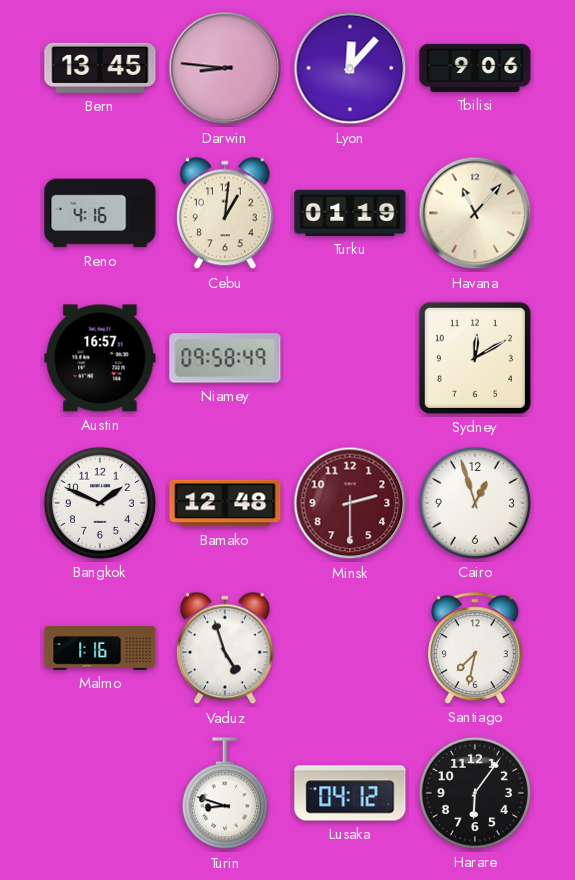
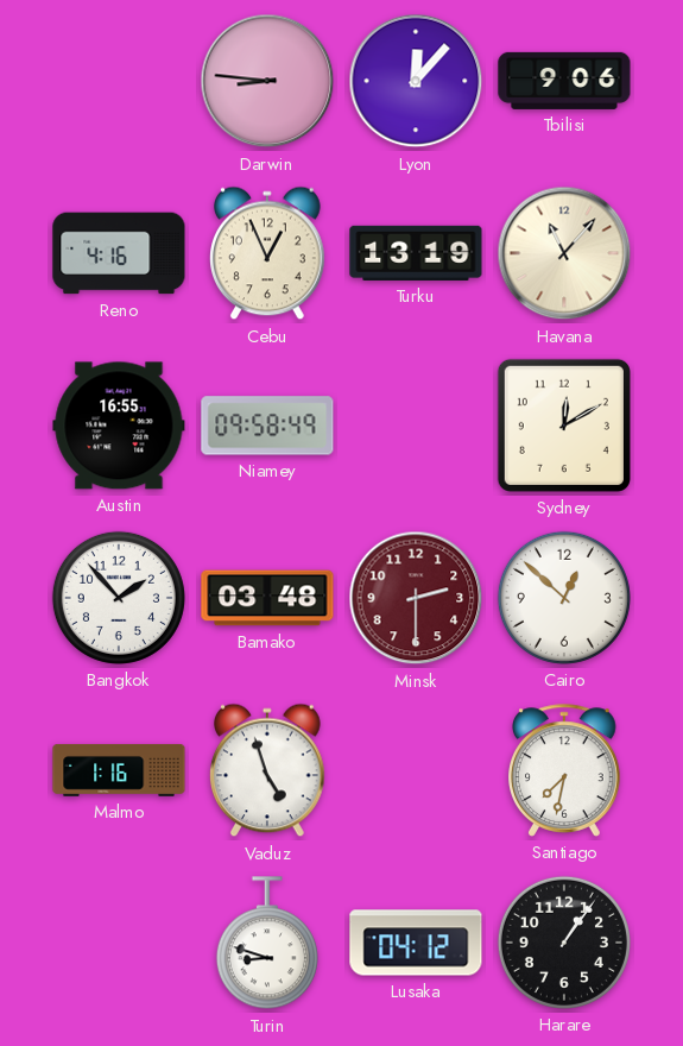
Bern: 13:45 -> none (100, 68)
Cebu: 1:01 -> 12:56 (268, 253)
Turku: 01:19 -> 13:19 (416, 253)
Austin: 16:57 -> 16:55 (119, 426)
Bangkok: 1:49 -> 1:53 (119, 598)
Bamako: 12:48 -> 03:48 (267, 598)
Cairo: 12:57 -> 12:52 (564, 598)
Harare: 6:06 -> 1:06 (564, 943)
